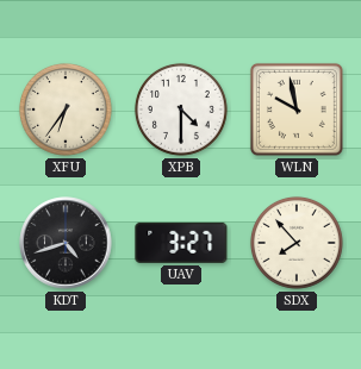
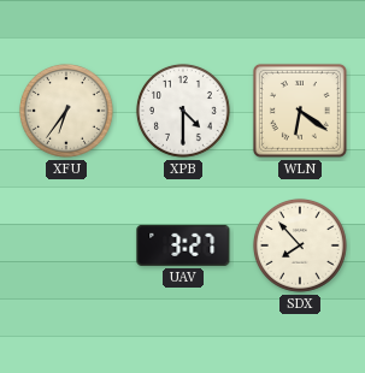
WLN: 9:58 -> 6:21 (300, 111)
KDT: 4:42 -> none (66, 243)
